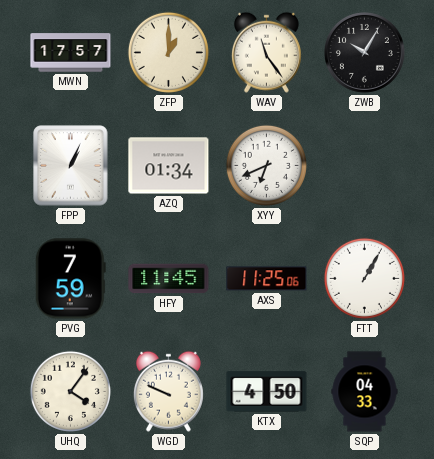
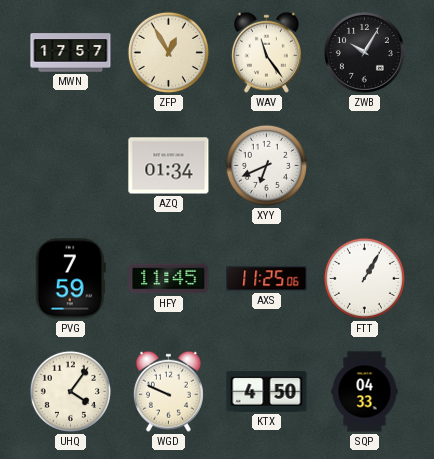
ZFP: 1:00 -> 12:55 (168, 52)
FPP: 1:04 -> none (71, 166)
